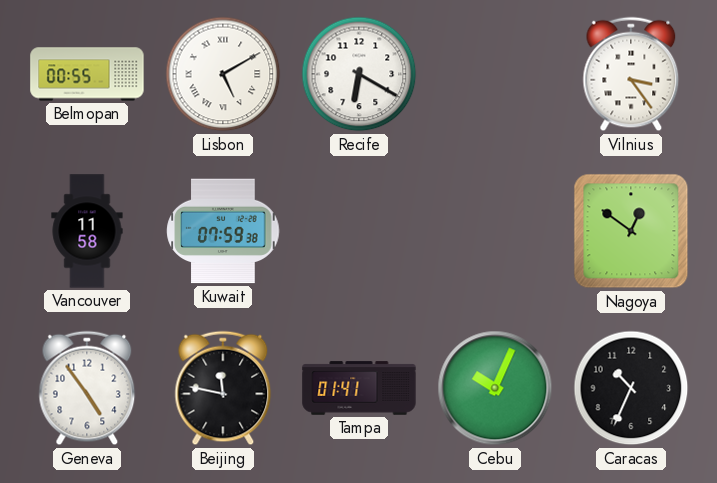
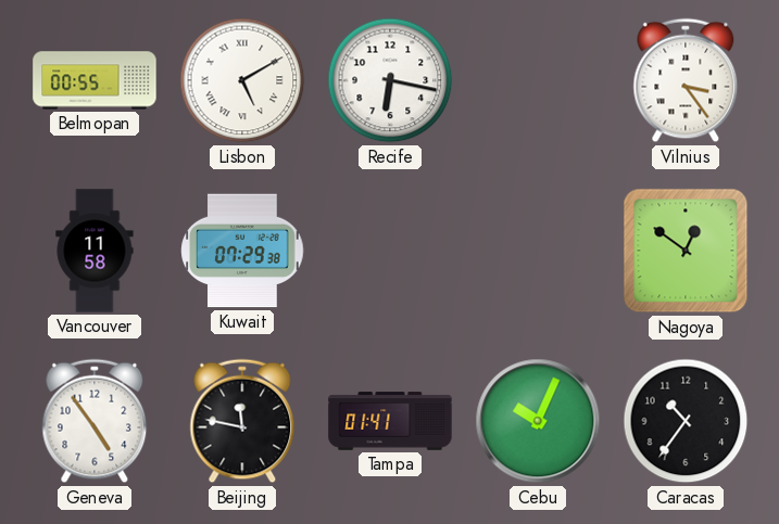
Recife: 6:20 -> 6:17 (390, 80)
Kuwait: 07:59 -> 07:29 (242, 251)
Caracas: 10:34 -> 10:36 (686, 421)
